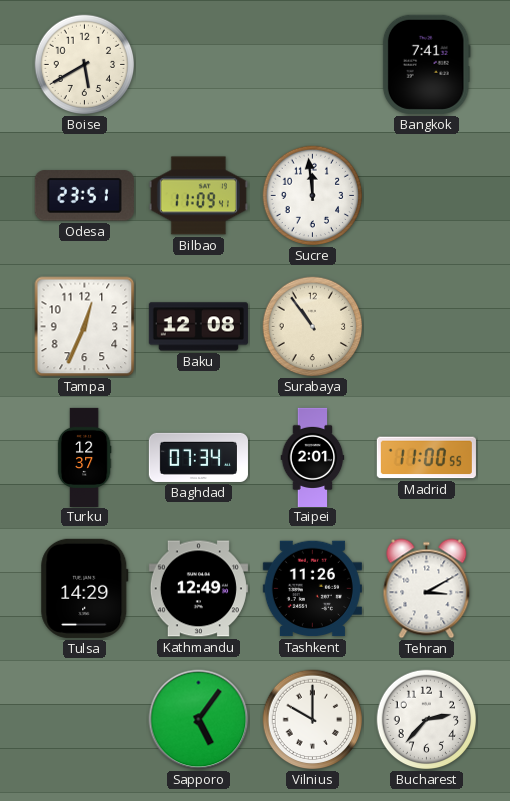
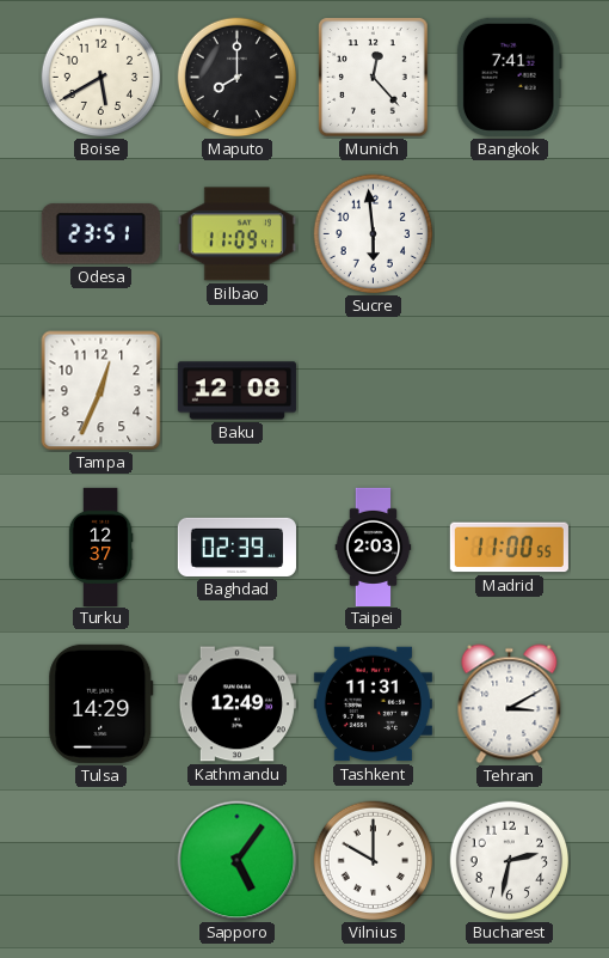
Maputo: none -> 8:00 (238, 78)
Munich: none -> 12:23 (374, 78)
Sucre: 11:59 -> 5:59 (374, 234)
Surabaya: 10:54 -> none (313, 327)
Baghdad: 07:34 -> 02:39 (236, 547)
Taipei: 2:01 -> 2:03 (374, 547)
Tashkent: 11:26 -> 11:31 (373, 704)
Bucharest: 2:37 -> 2:32 (510, 861)
